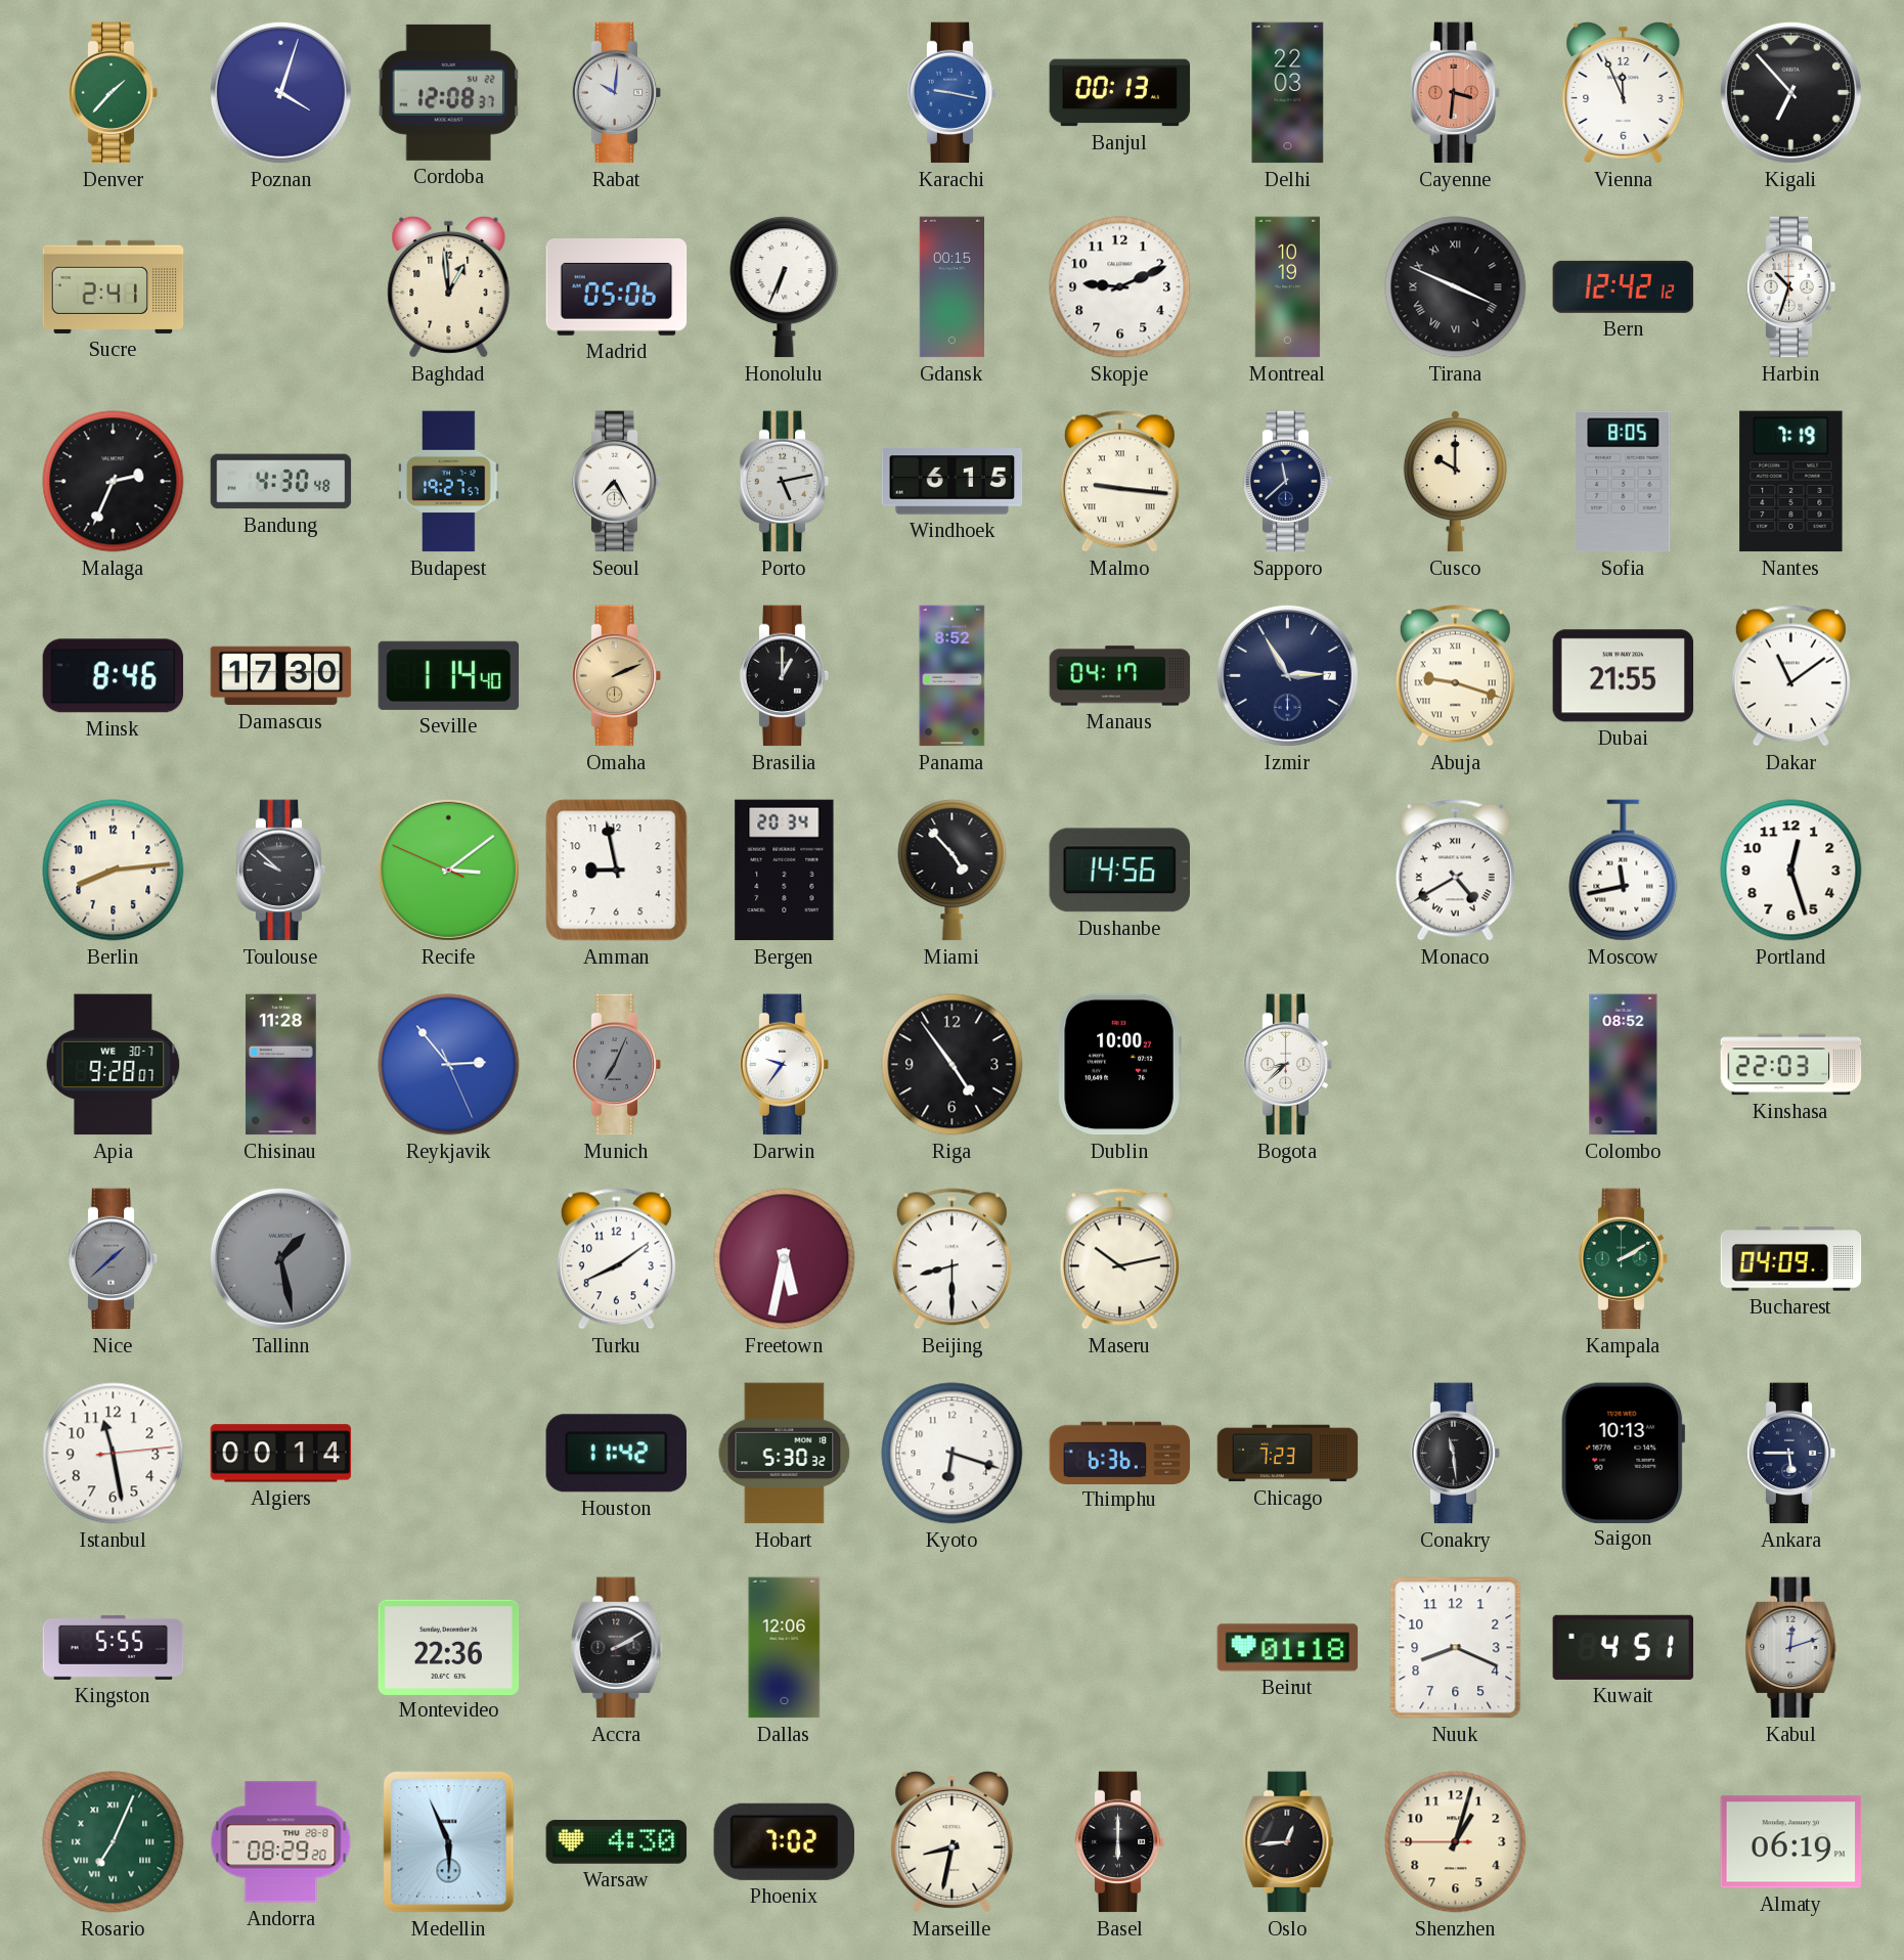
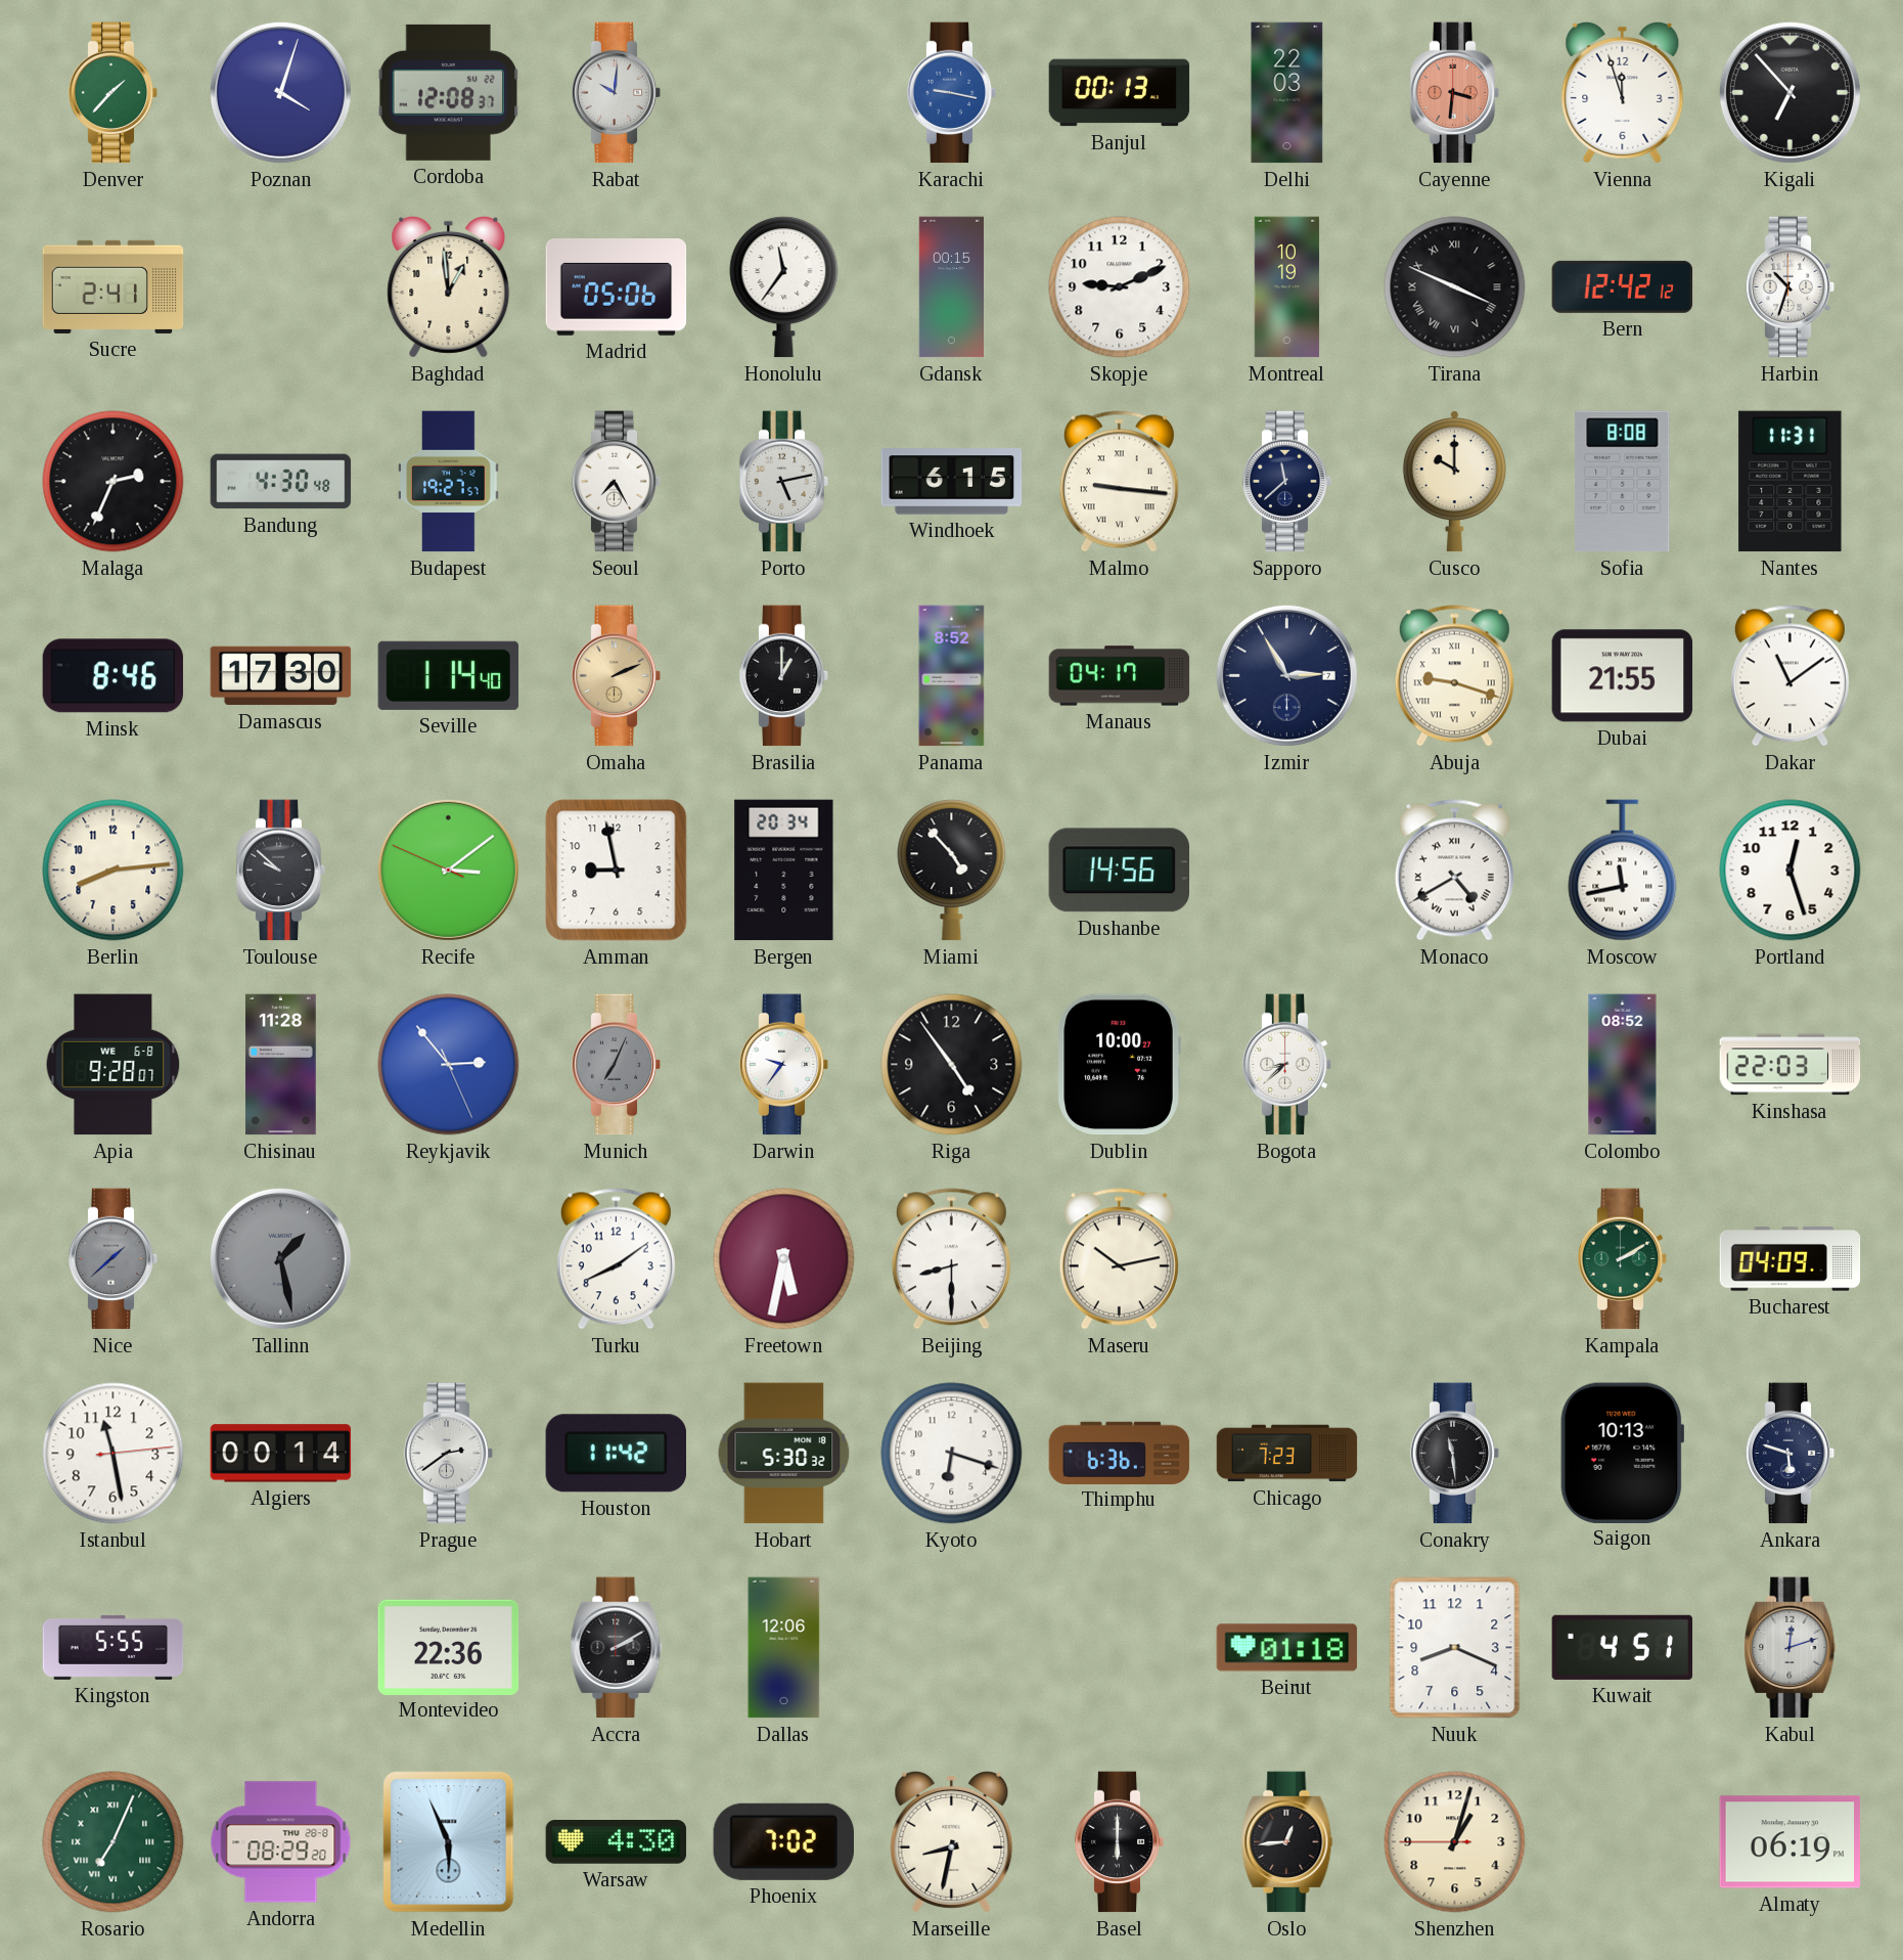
Vienna: 11:56 -> 11:57 (1623, 92)
Honolulu: 6:34 -> 11:36 (784, 287)
Sofia: 8:05 -> 8:08 (1623, 482)
Nantes: 7:19 -> 11:31 (1791, 482)
Apia date: WE 30-7 -> WE 6-8 (114, 1065)
Prague: none -> 2:39 (449, 1454)
Ankara: 5:45 -> 5:48 (1791, 1454)
